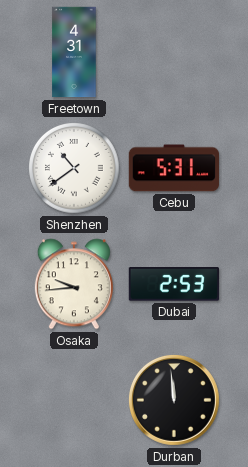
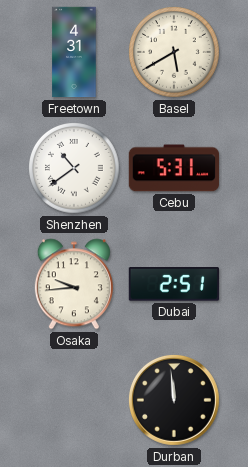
Basel: none -> 5:40 (175, 53)
Dubai: 2:53 -> 2:51 (174, 284)
